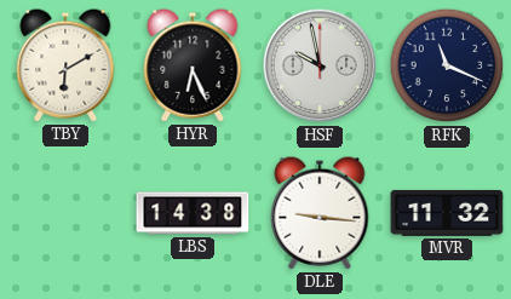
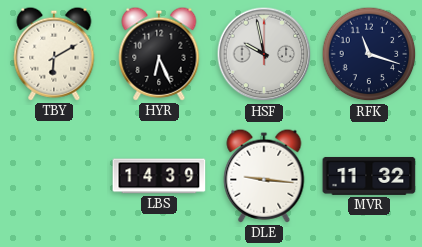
RFK: 11:19 -> 11:18 (369, 54)
LBS: 14:38 -> 14:39 (159, 176)
